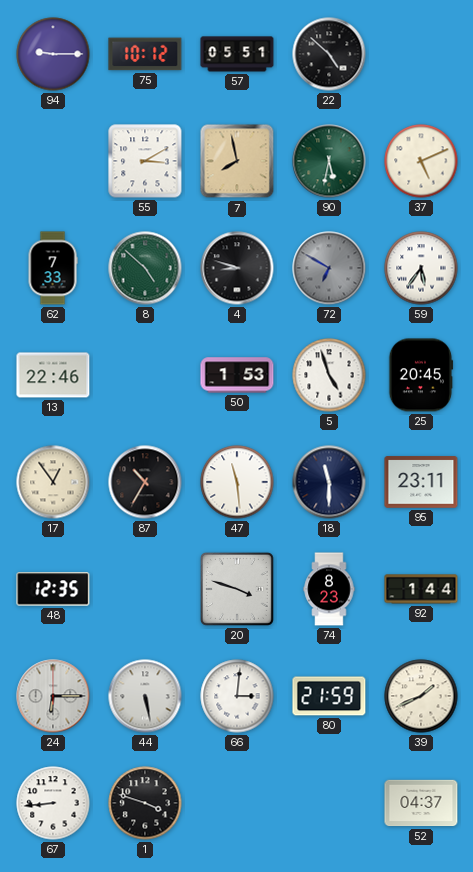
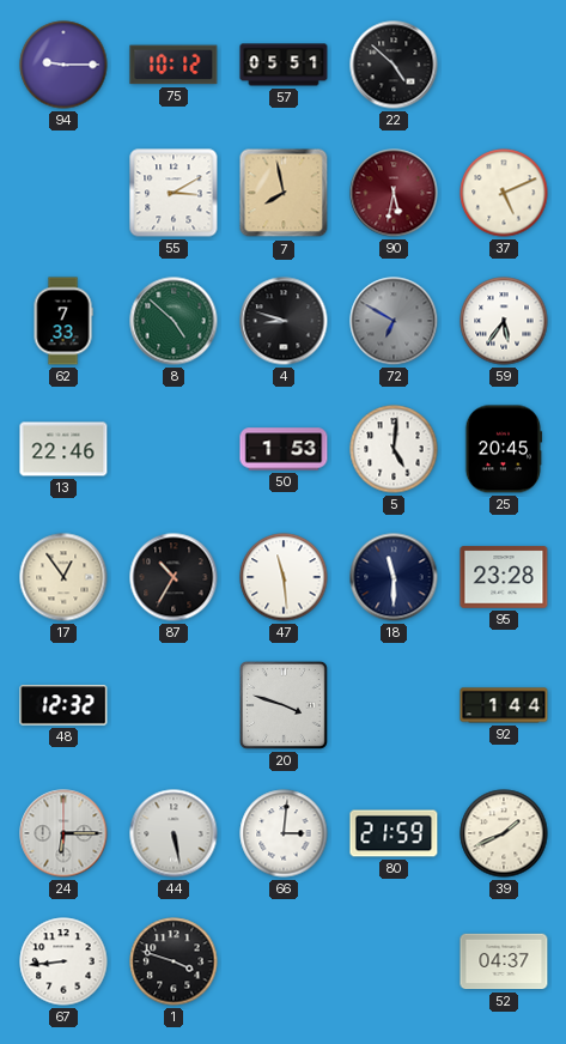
90 dial: green -> burgundy (394, 193)
5: 4:57 -> 5:01 (394, 449)
95: 23:11 -> 23:28 (504, 577)
48: 12:35 -> 12:32 (63, 705)
74: 8:23 -> none (329, 589)
